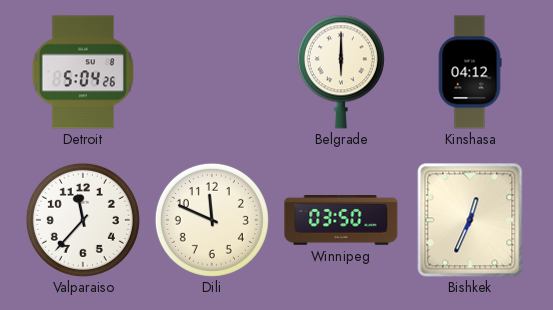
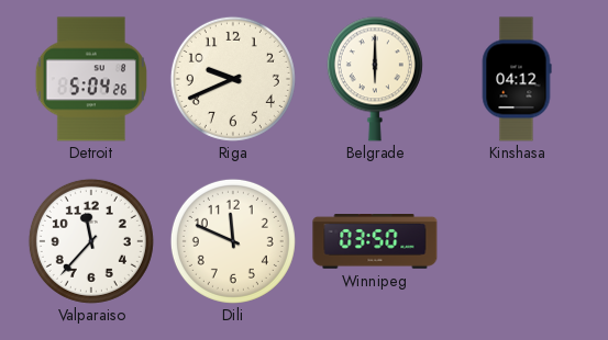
Riga: none -> 9:41 (233, 79)
Bishkek: 12:34 -> none (470, 220)
